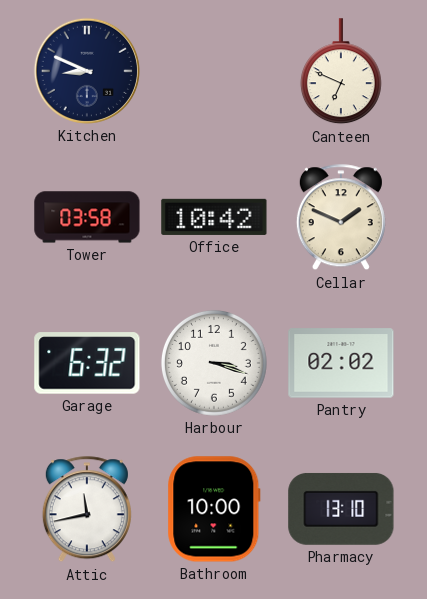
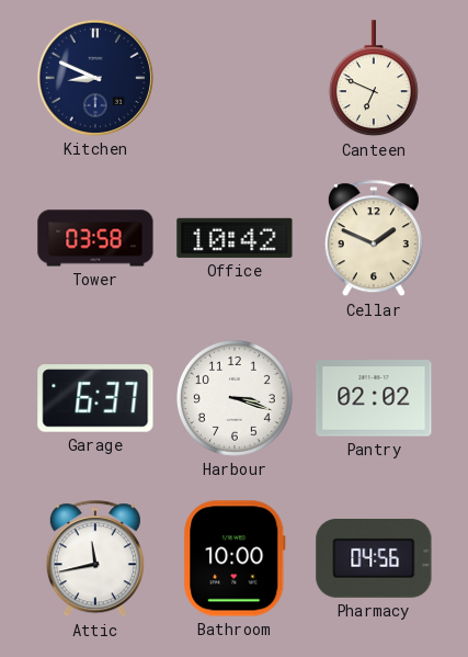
Garage: 6:32 -> 6:37 (95, 398)
Pharmacy: 13:10 -> 04:56 (374, 558)
